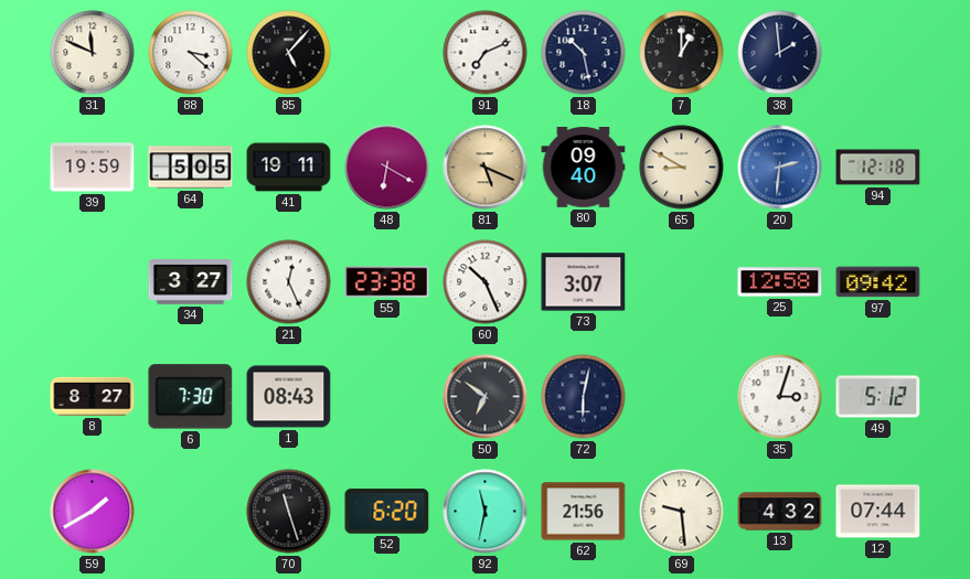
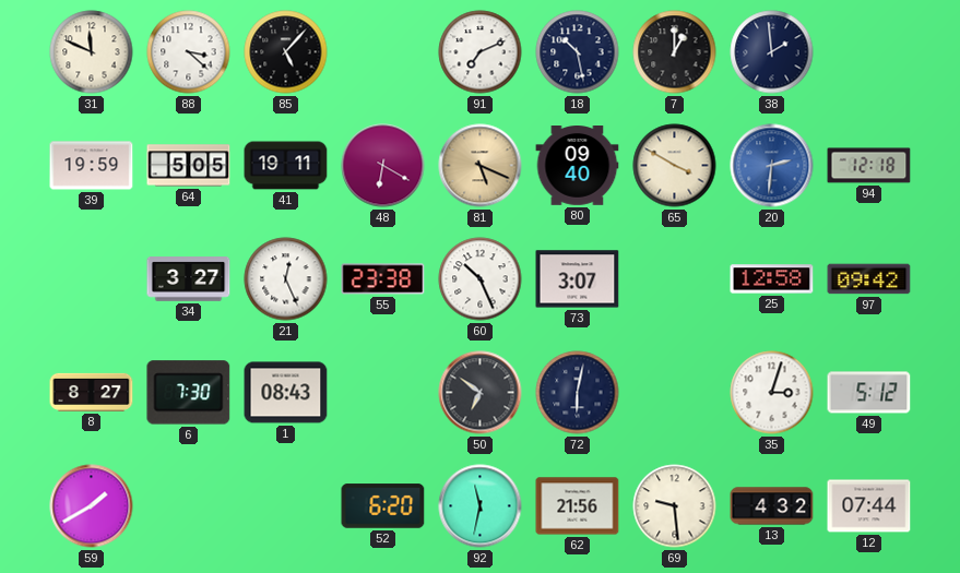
65: 8:50 -> 3:50 (675, 166)
70: 11:27 -> none (289, 512)
